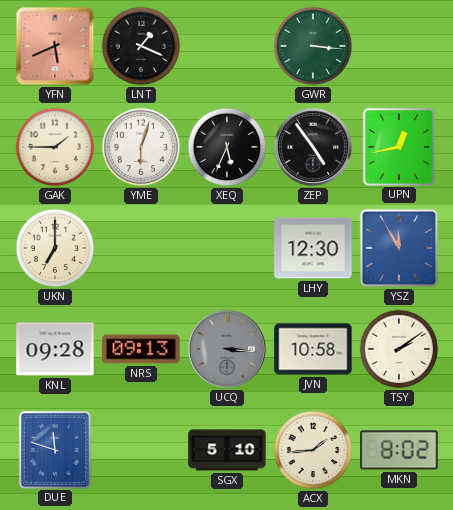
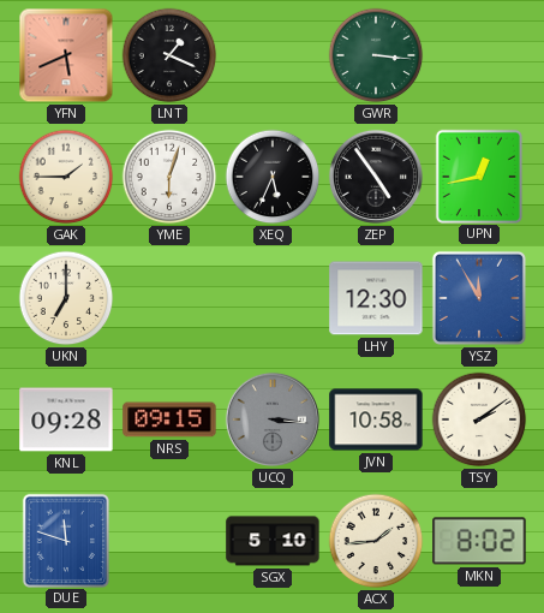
NRS: 09:13 -> 09:15 (169, 419)
